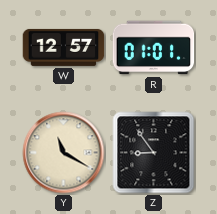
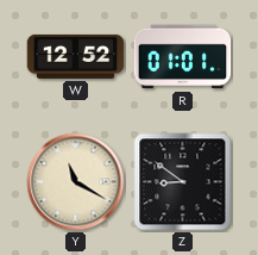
W: 12:57 -> 12:52 (76, 56)
Z: 8:54 -> 8:51 (183, 182)
